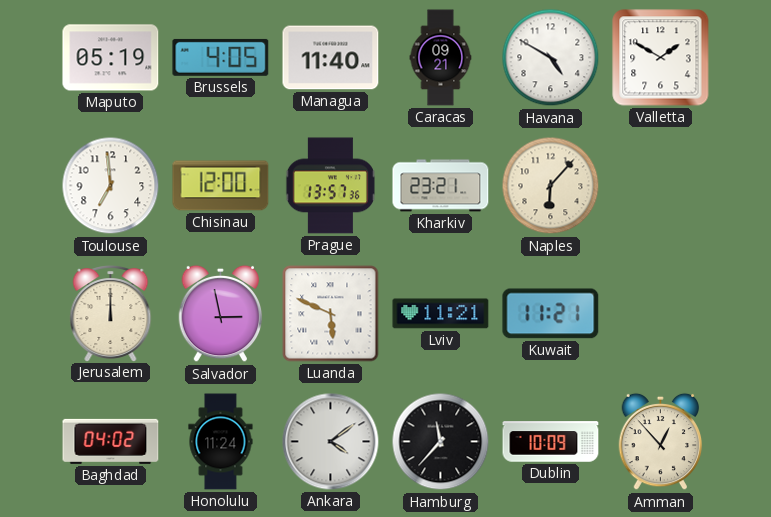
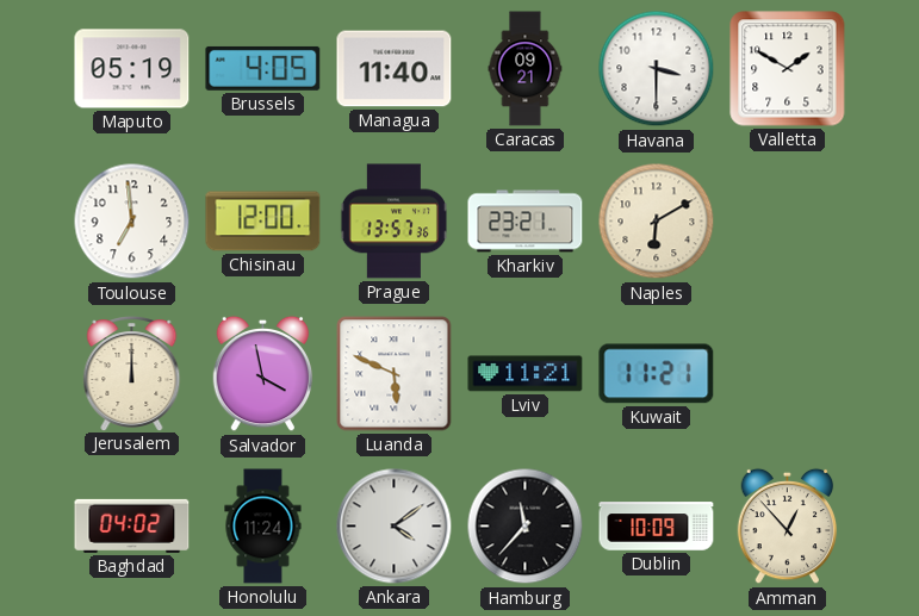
Havana: 4:50 -> 3:30 (657, 69)
Naples: 6:07 -> 6:10 (657, 222)
Salvador: 2:58 -> 3:58 (263, 374)
